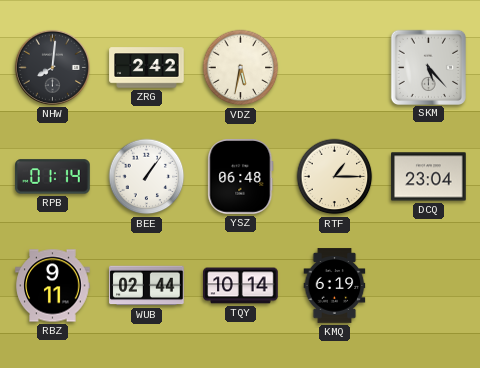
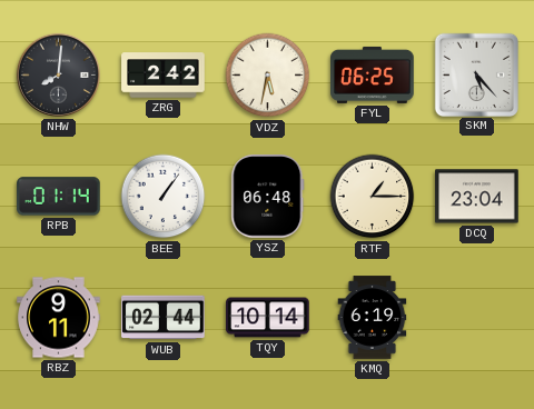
FYL: none -> 06:25 (373, 74)
